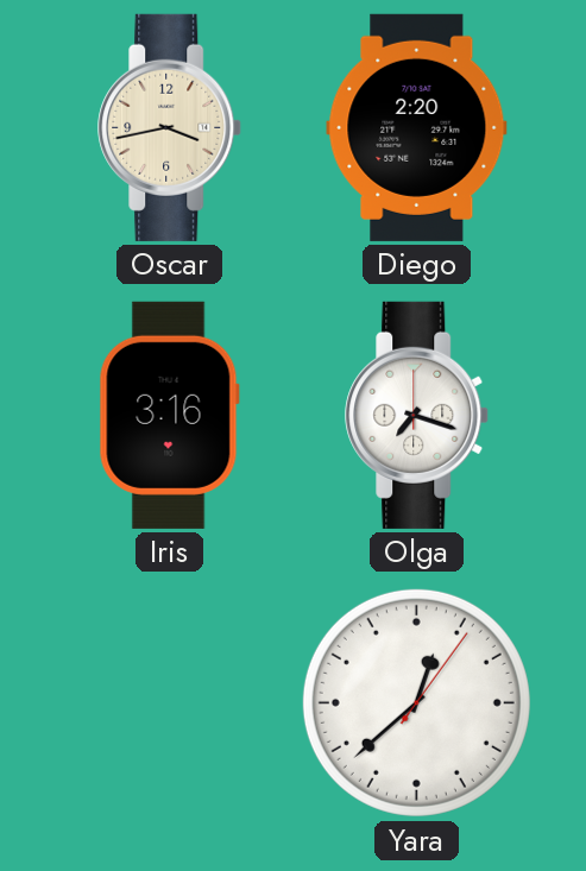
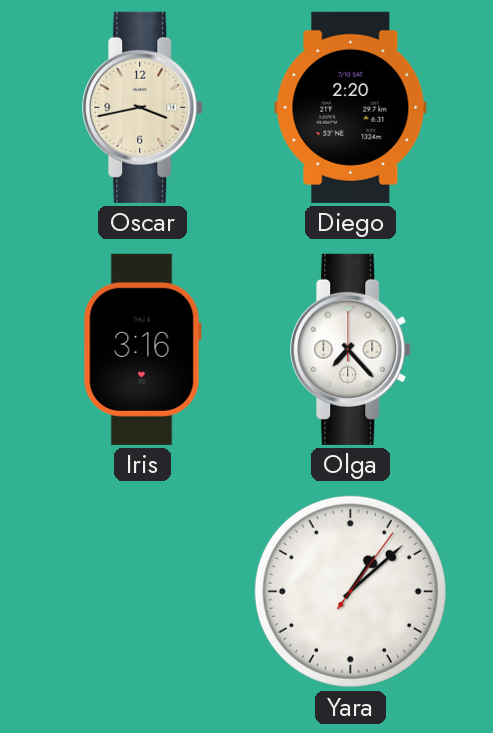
Olga: 7:18 -> 7:23 (351, 349)
Yara: 12:38 -> 1:08 (350, 591)
